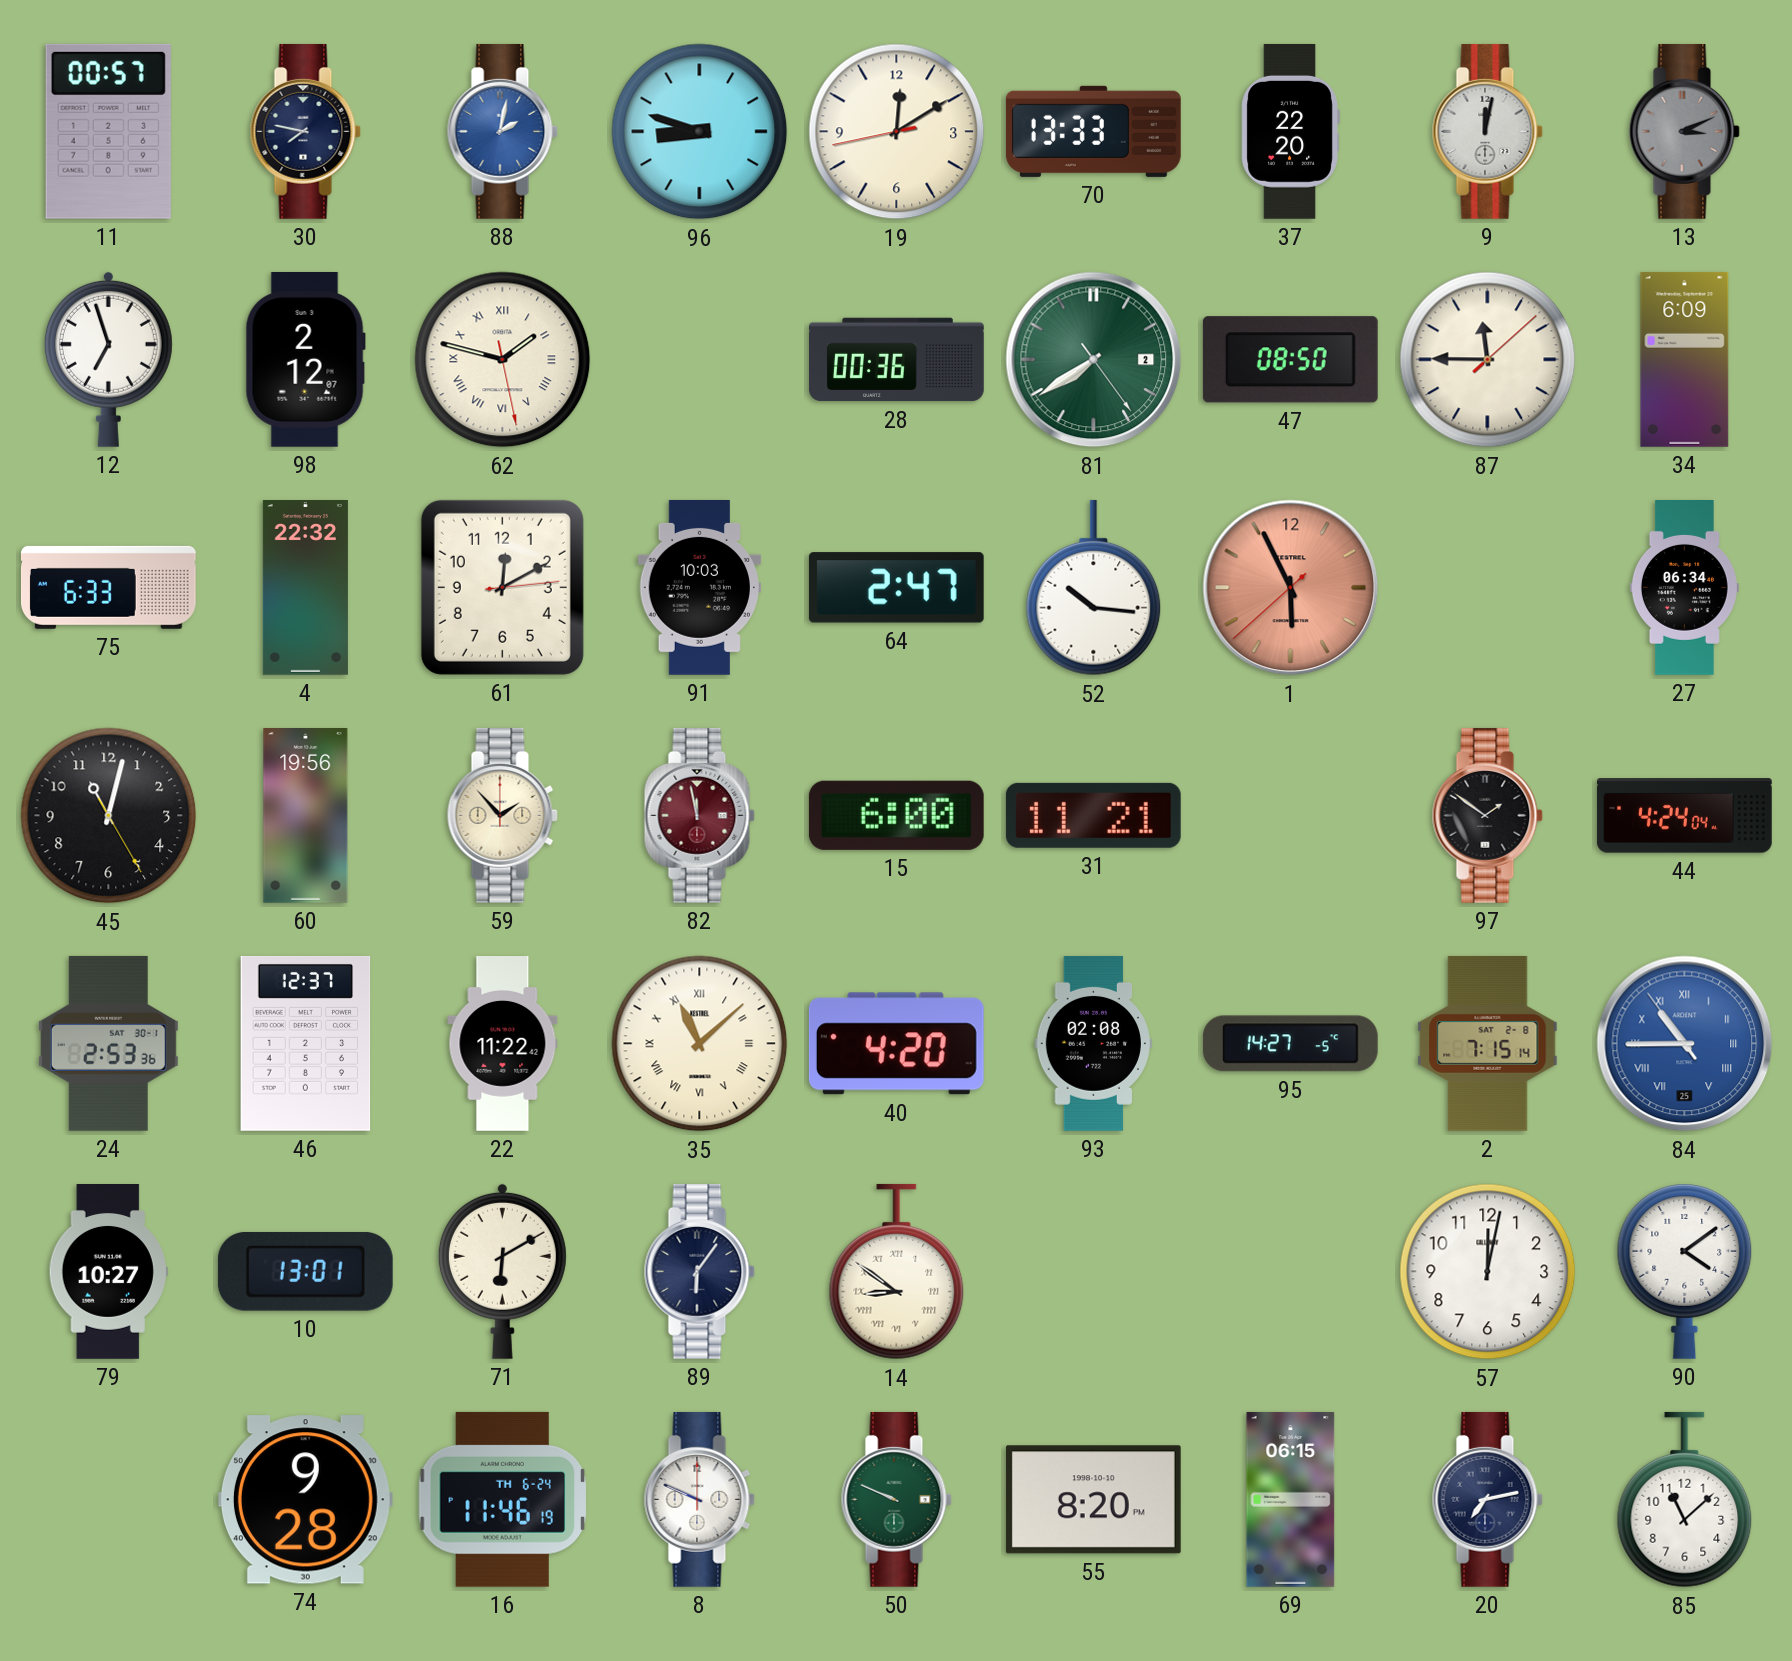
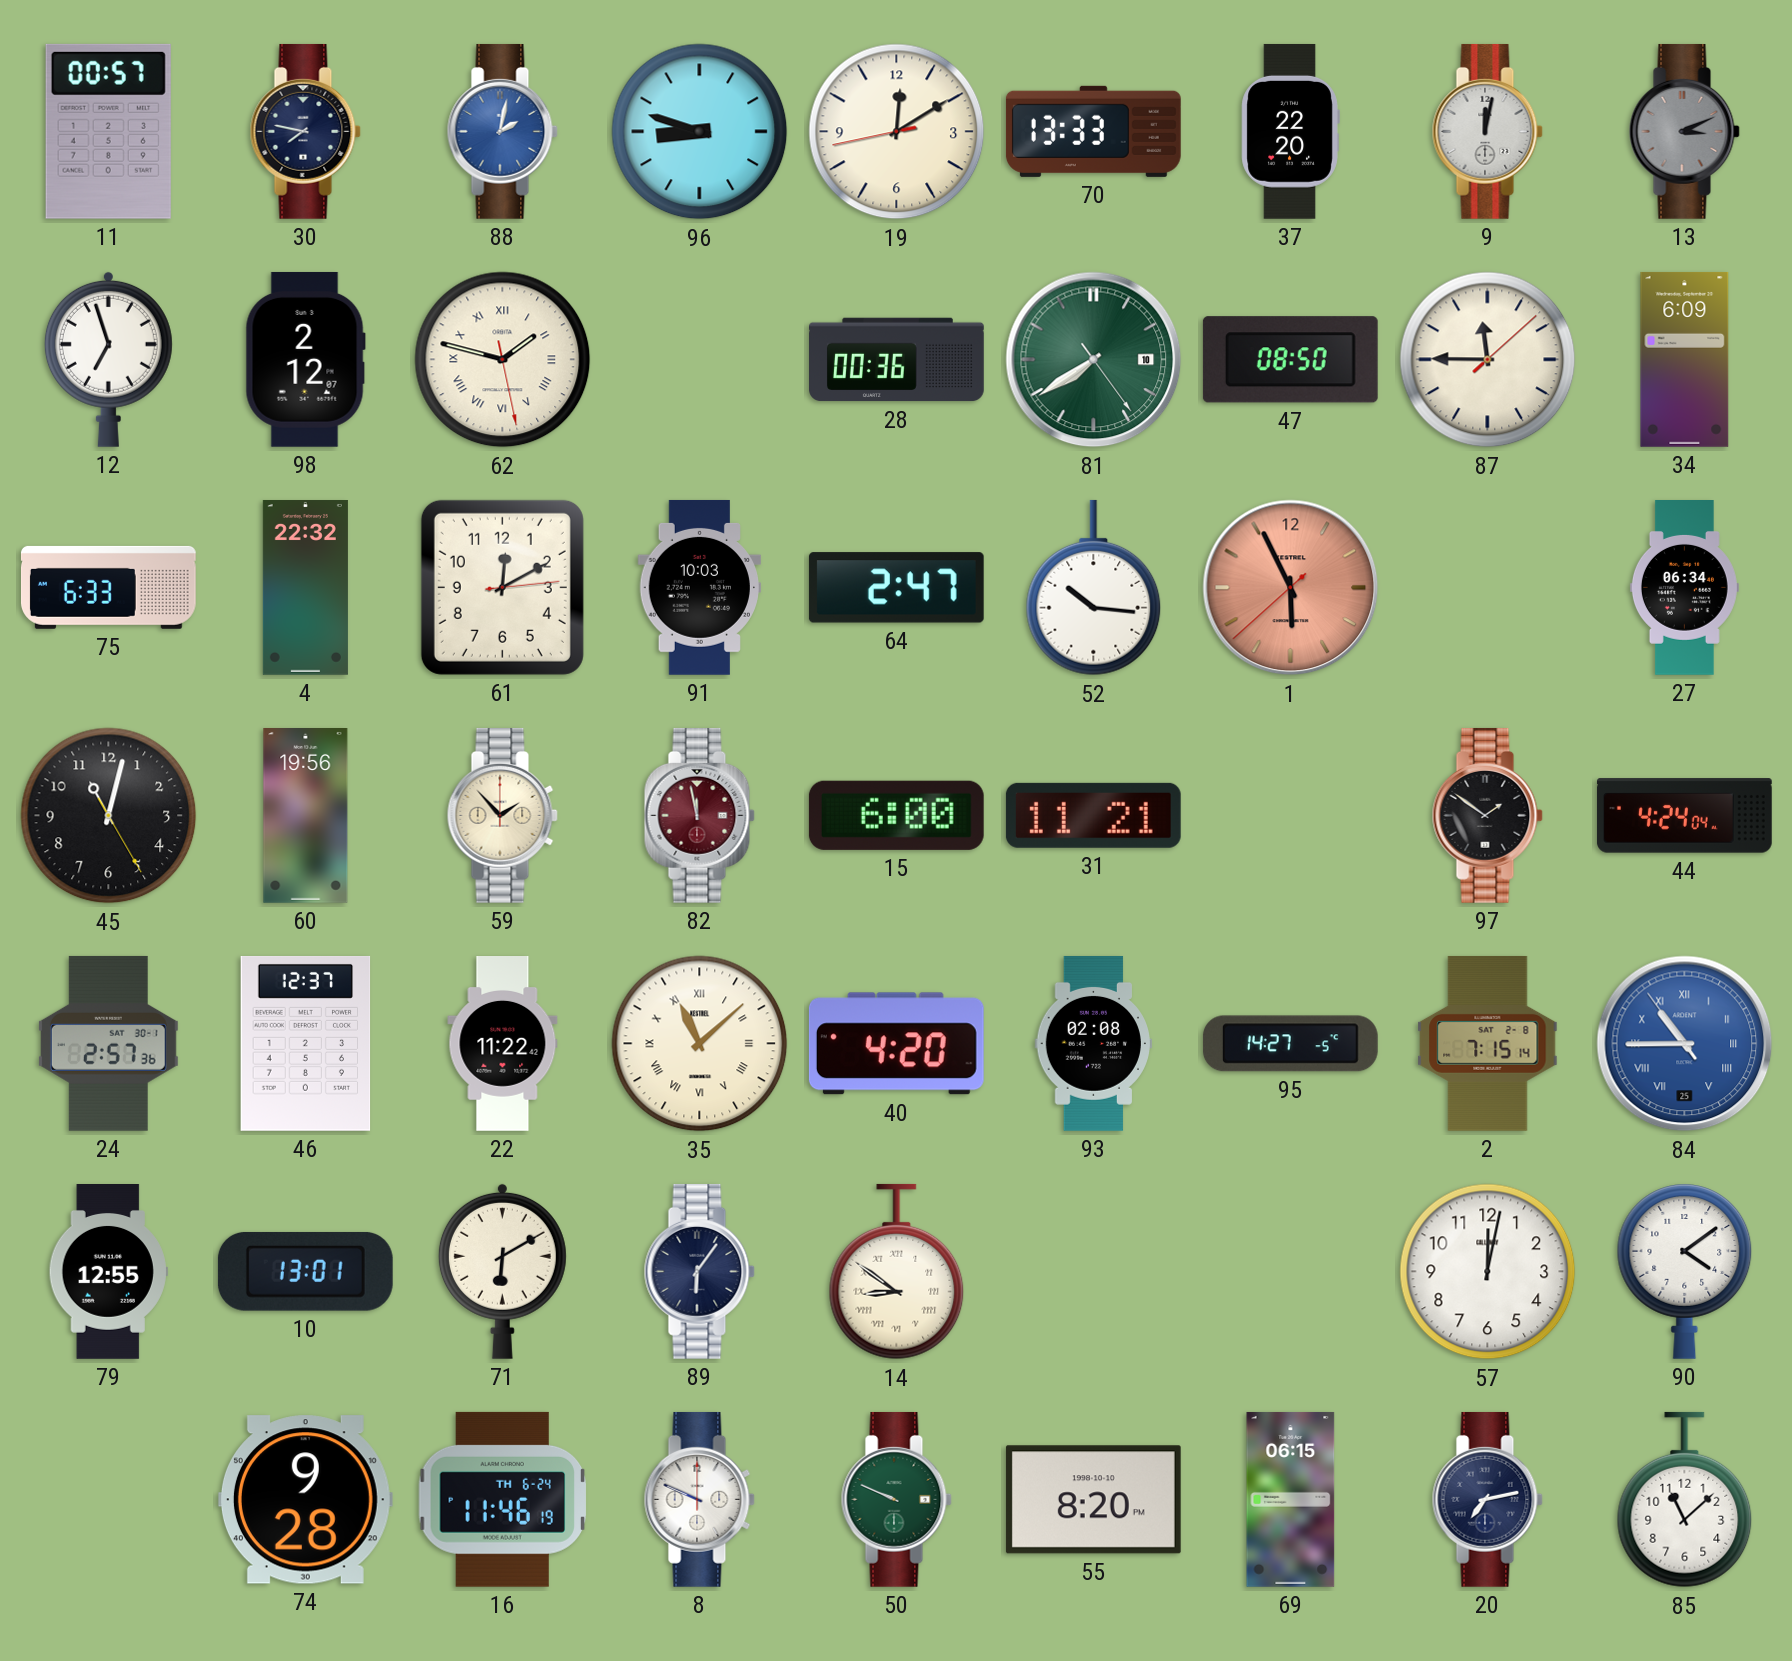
81 date: 2 -> 10 (1094, 360)
24: 2:53 -> 2:57 (108, 1043)
79: 10:27 -> 12:55 (108, 1272)
